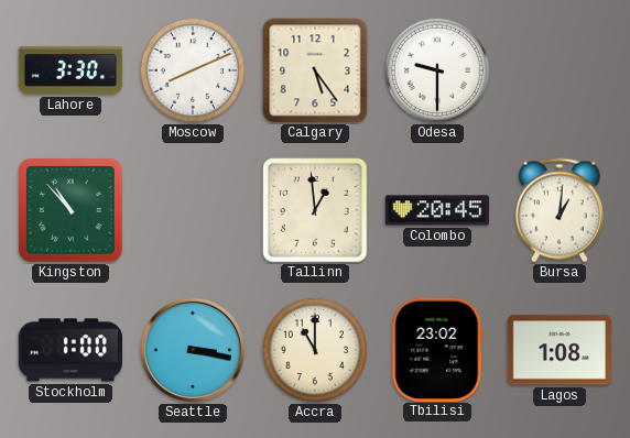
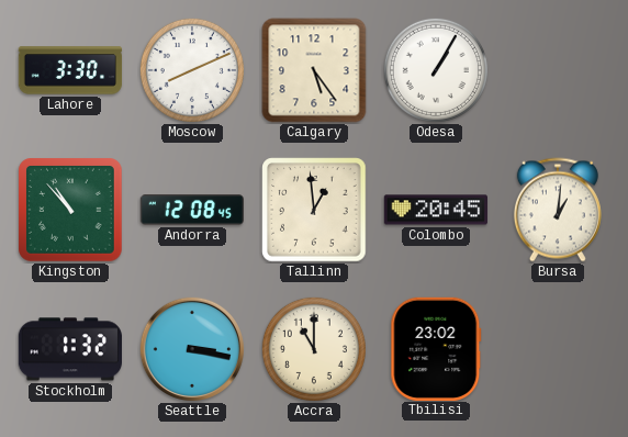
Odesa: 9:30 -> 1:05 (436, 70)
Andorra: none -> 12:08 (191, 210)
Stockholm: 1:00 -> 1:32 (70, 349)
Lagos: 1:08 -> none (560, 350)
